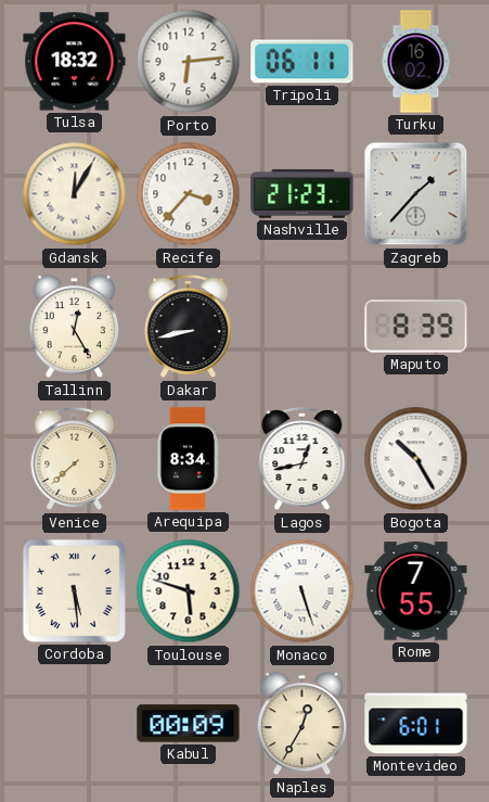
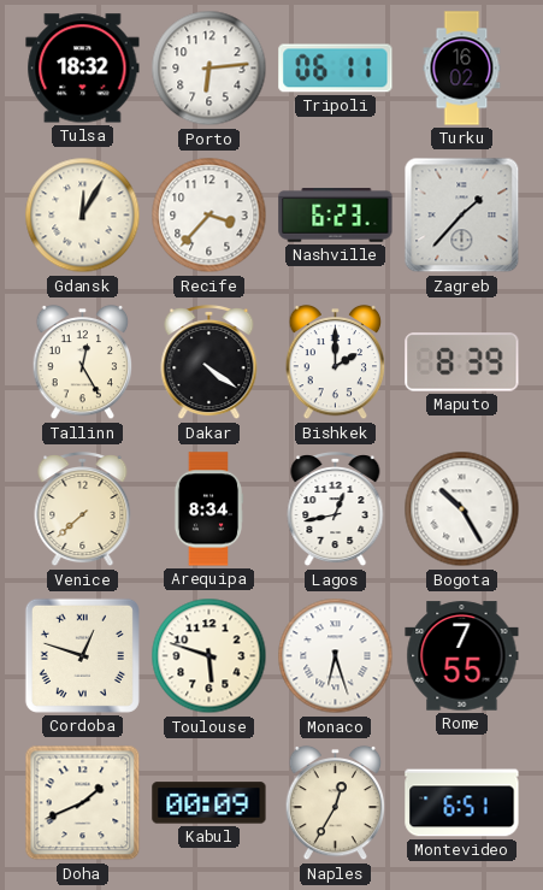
Nashville: 21:23 -> 6:23 (336, 216)
Dakar: 8:43 -> 4:21 (209, 364)
Bishkek: none -> 2:00 (336, 363)
Cordoba: 5:29 -> 12:48 (82, 655)
Monaco: 5:27 -> 6:27 (336, 656)
Doha: none -> 1:41 (83, 803)
Montevideo: 6:01 -> 6:51 (462, 803)
